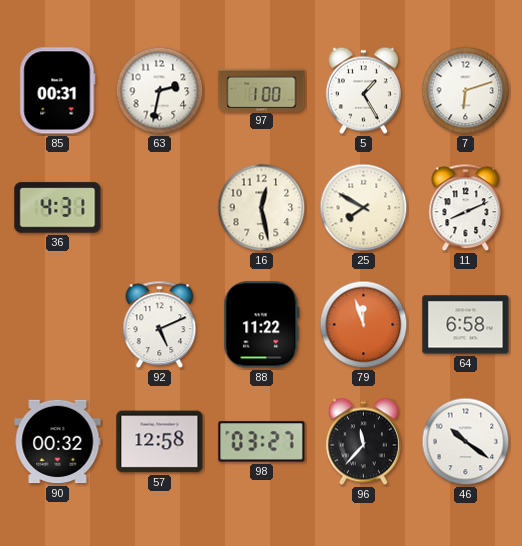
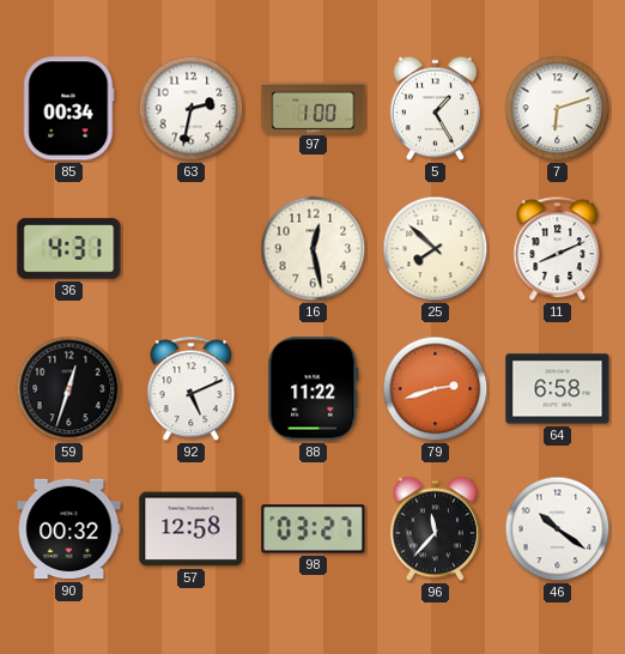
85: 00:31 -> 00:34 (69, 109)
25: 7:50 -> 7:52 (436, 249)
59: none -> 12:33 (69, 389)
79: 11:57 -> 2:42 (436, 389)
